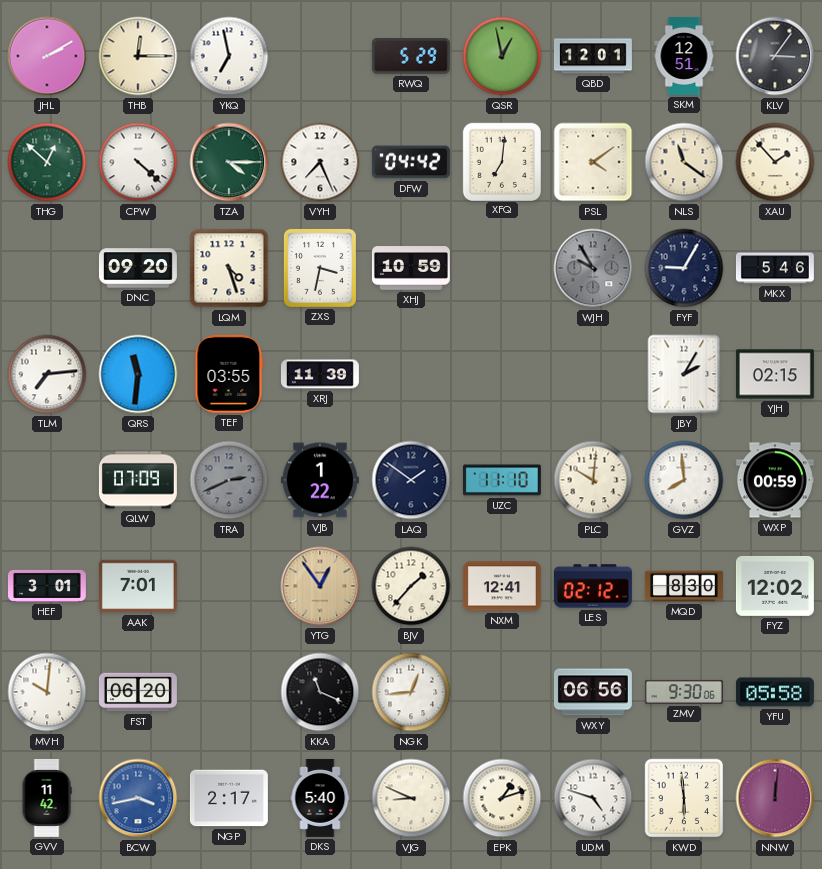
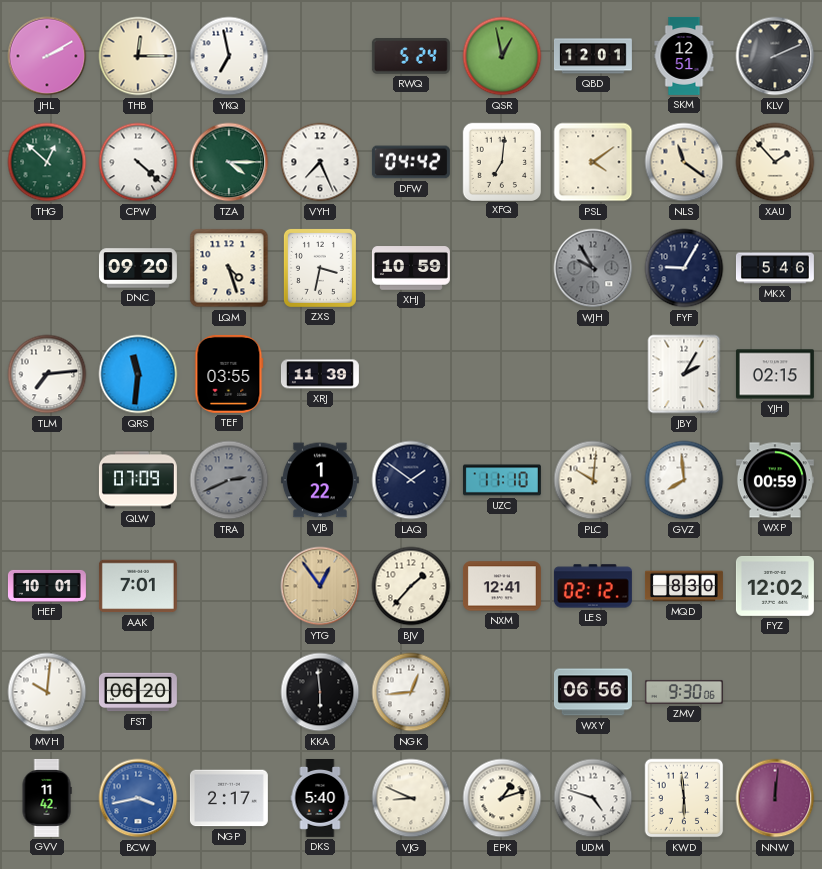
RWQ: 5:29 -> 5:24 (411, 57)
KLV: 3:06 -> 2:11 (775, 56)
HEF: 3:01 -> 10:01 (47, 586)
KKA: 11:19 -> 5:59 (320, 692)
YFU: 05:58 -> none (775, 692)
